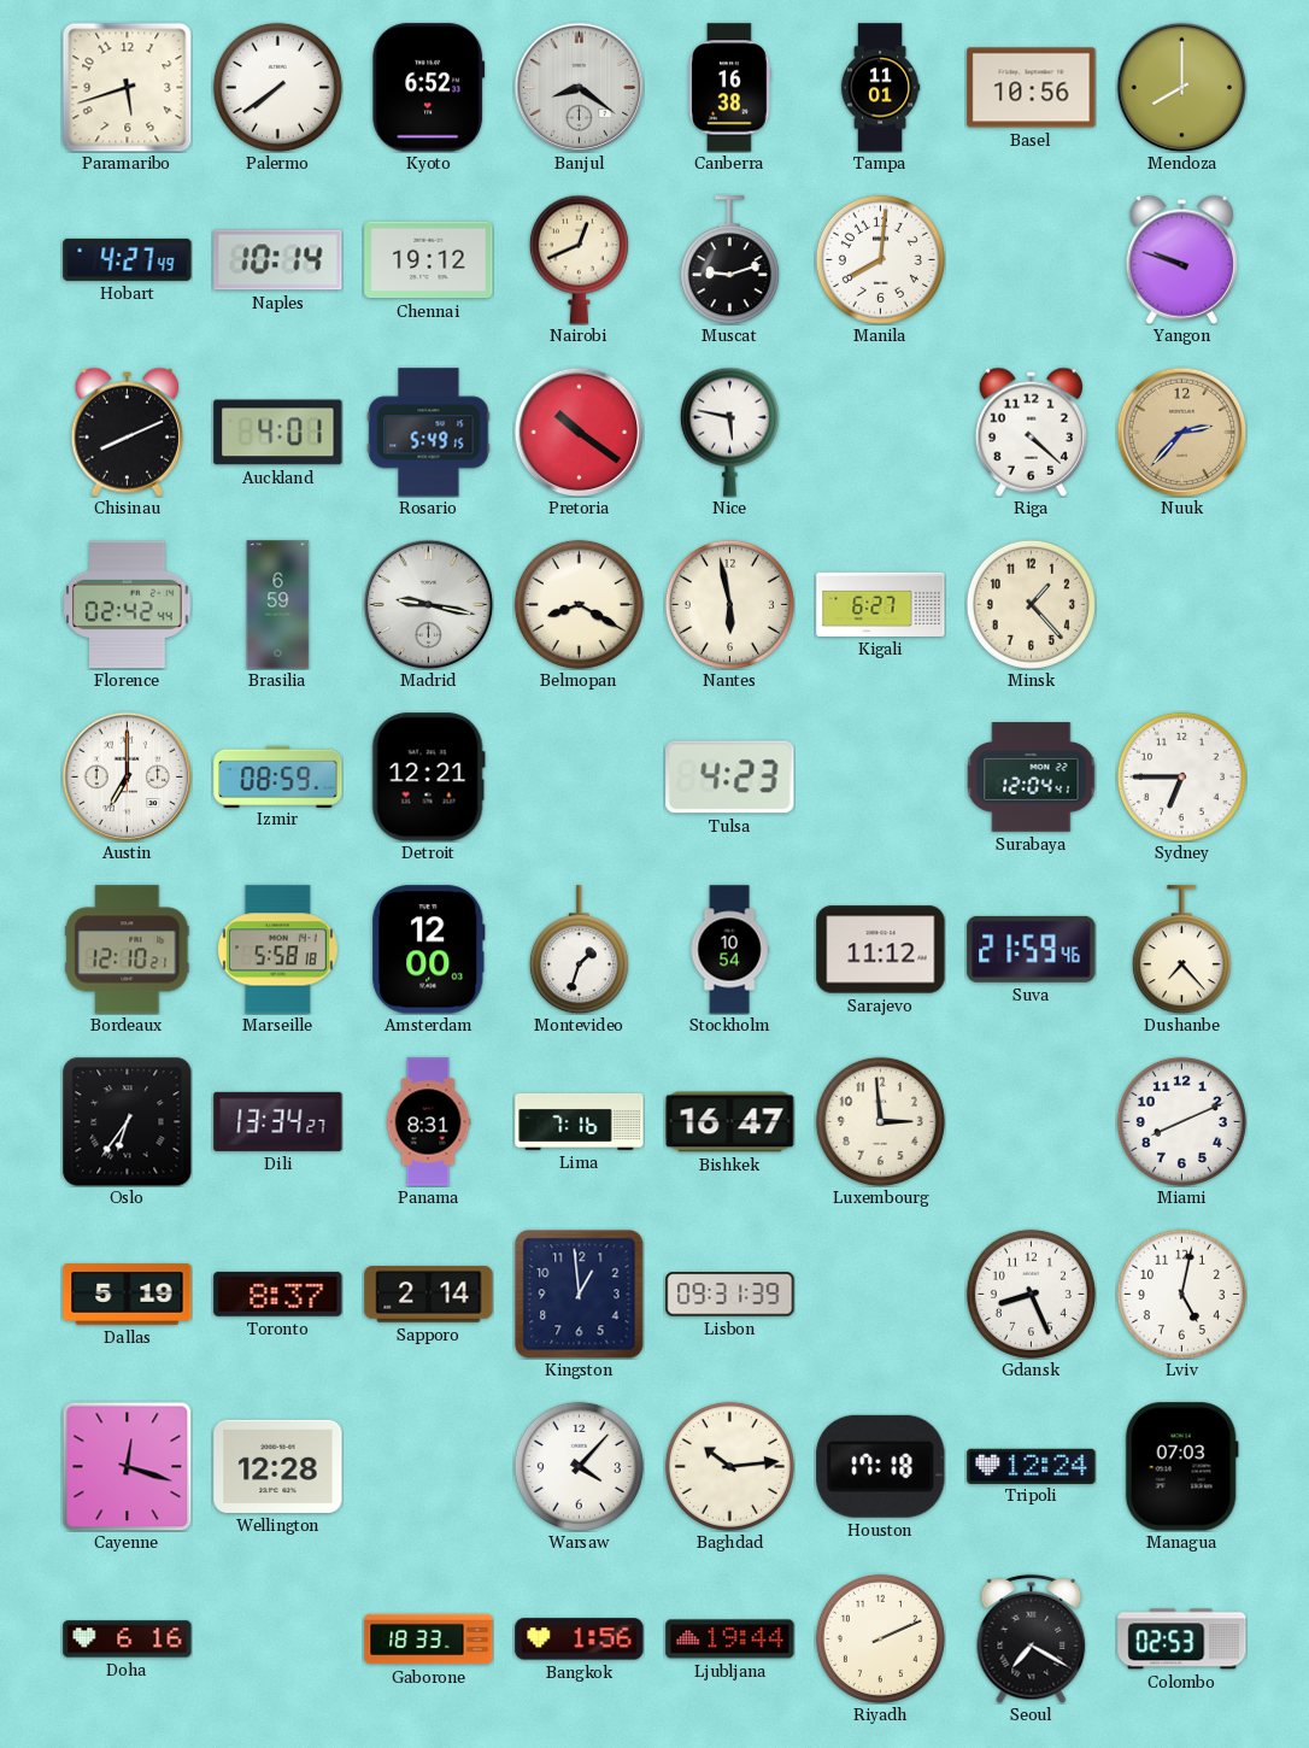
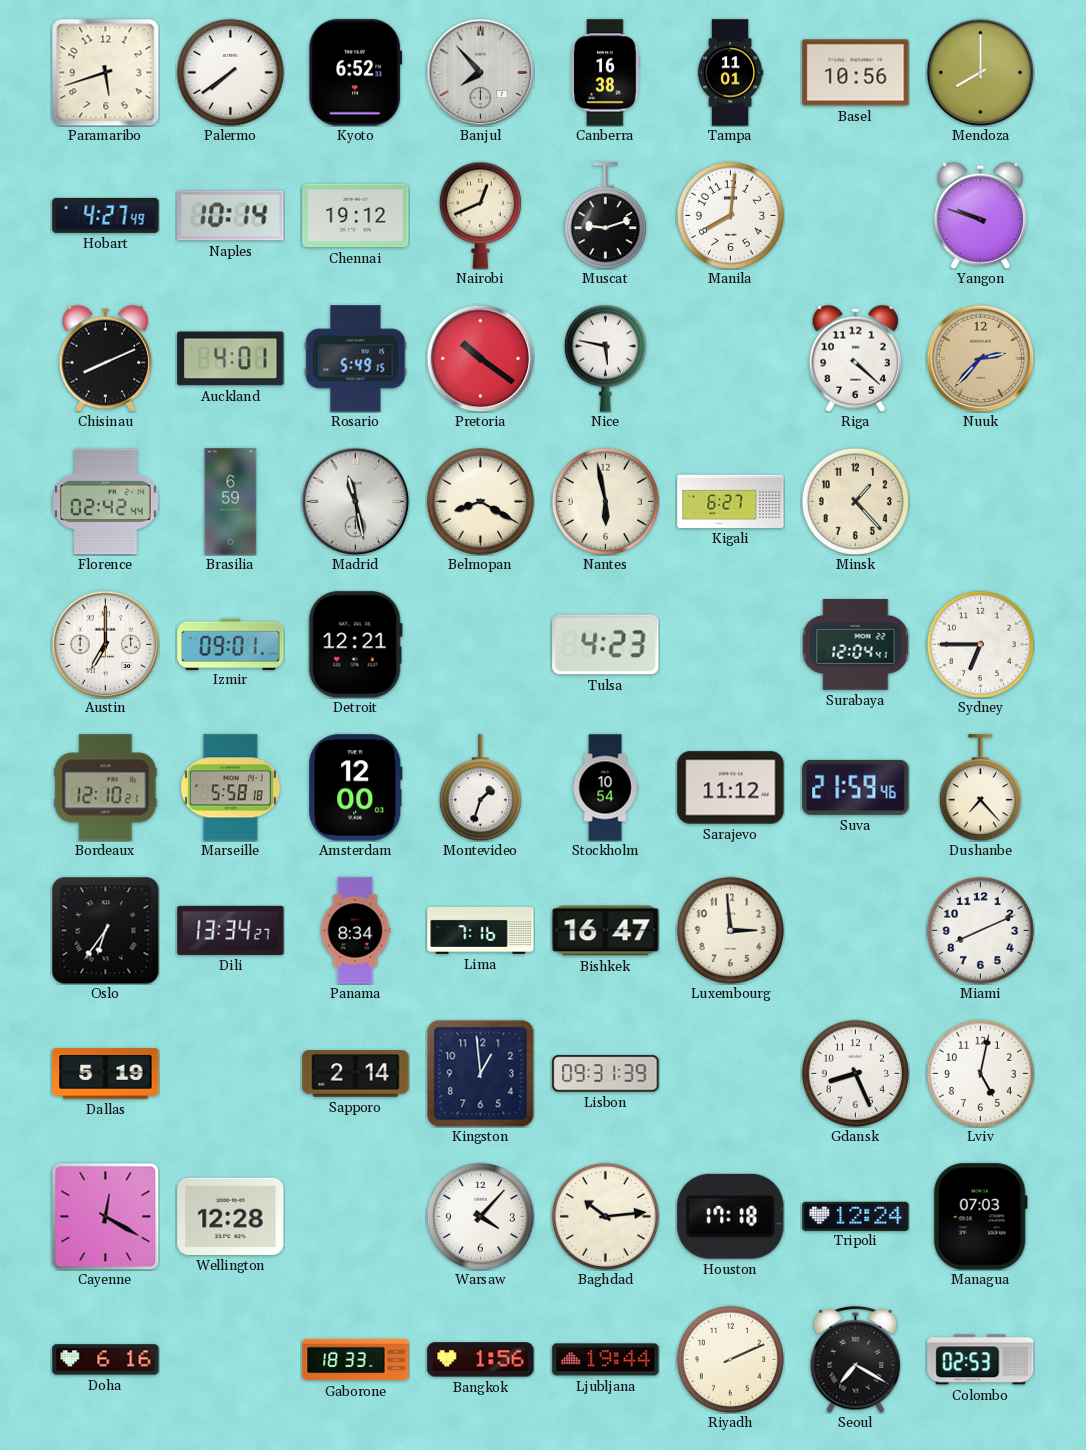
Banjul: 8:21 -> 7:53 (480, 72)
Madrid: 9:17 -> 11:28 (355, 501)
Izmir: 08:59 -> 09:01 (231, 644)
Panama: 8:31 -> 8:34 (355, 931)
Toronto: 8:37 -> none (278, 1294)
Cayenne: 12:18 -> 12:20 (105, 1216)
